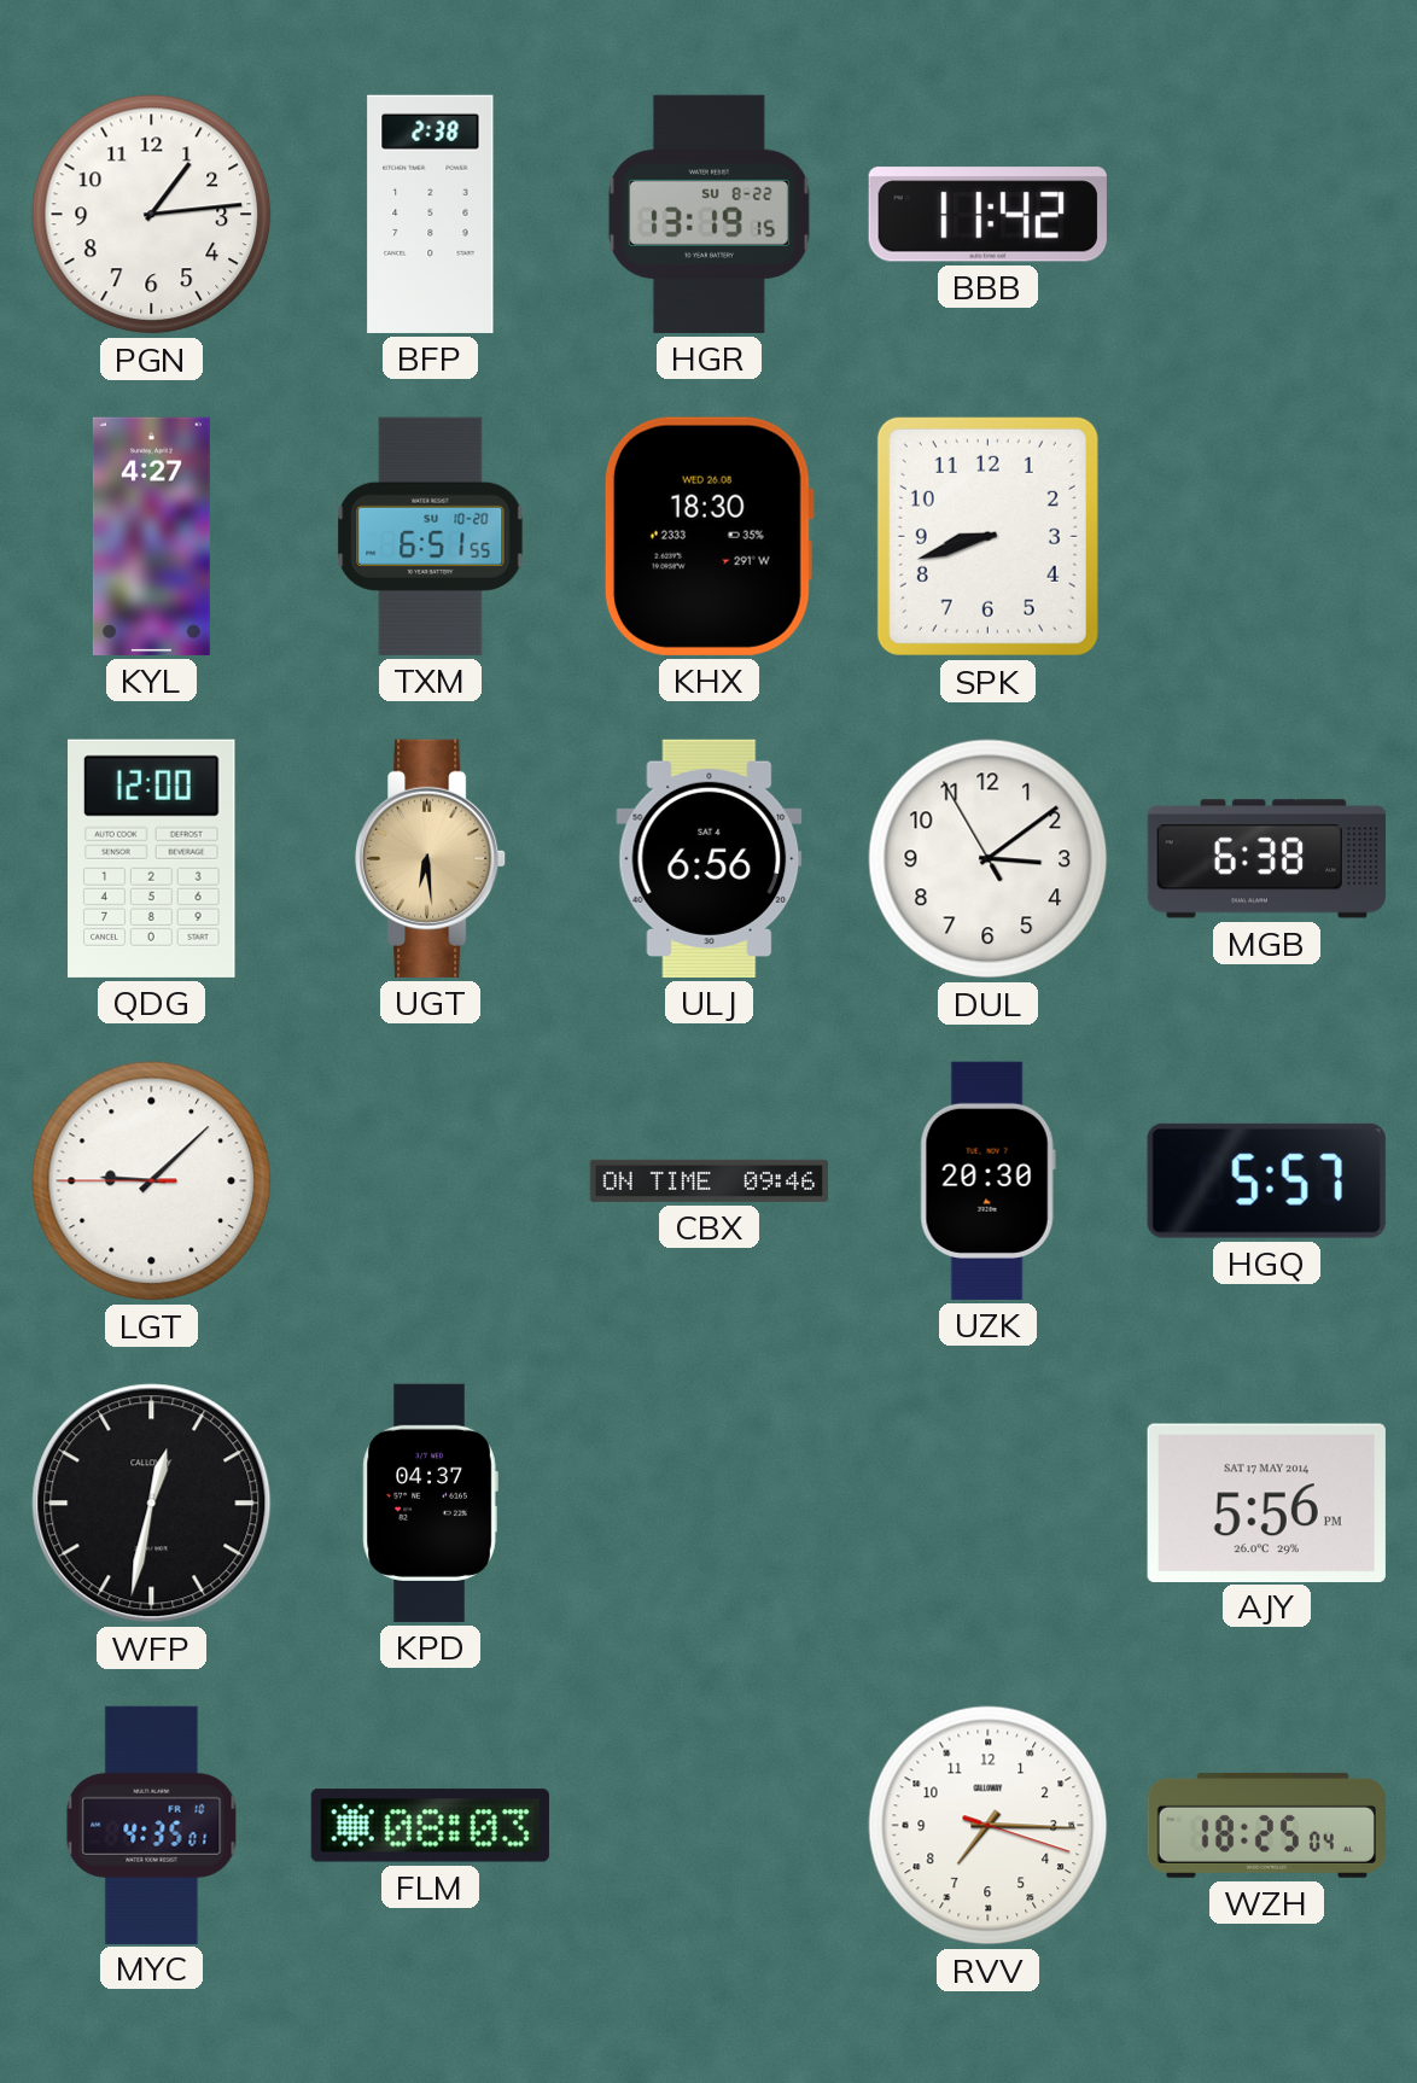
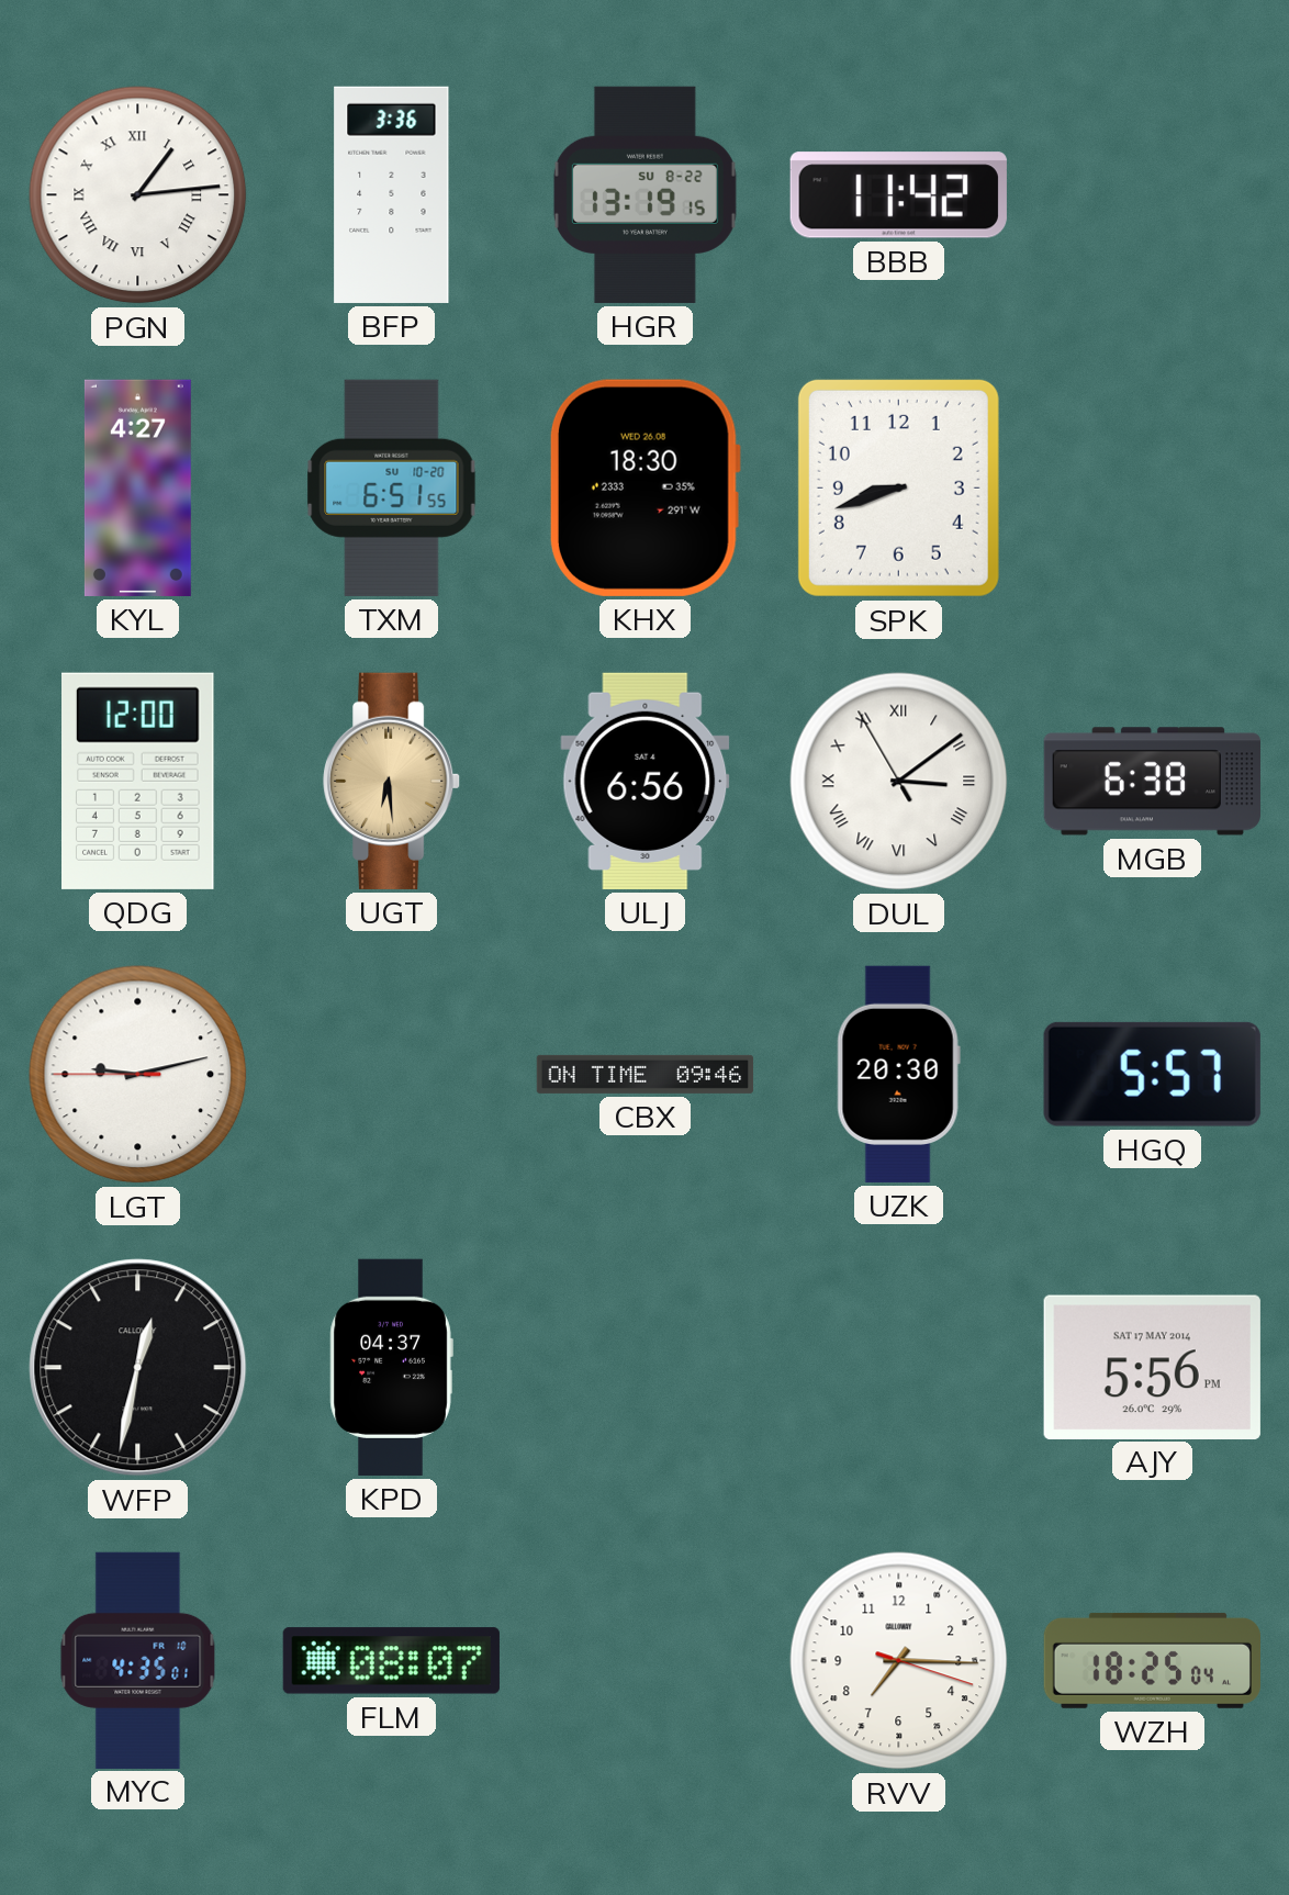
PGN numerals: Arabic -> Roman (138, 195)
BFP: 2:38 -> 3:36 (392, 194)
DUL numerals: Arabic -> Roman (899, 782)
LGT: 9:07 -> 9:12 (138, 1075)
FLM: 08:03 -> 08:07 (391, 1661)
